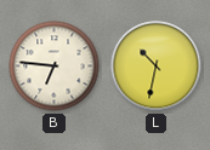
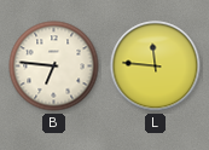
L: 10:32 -> 11:46 (156, 67)
